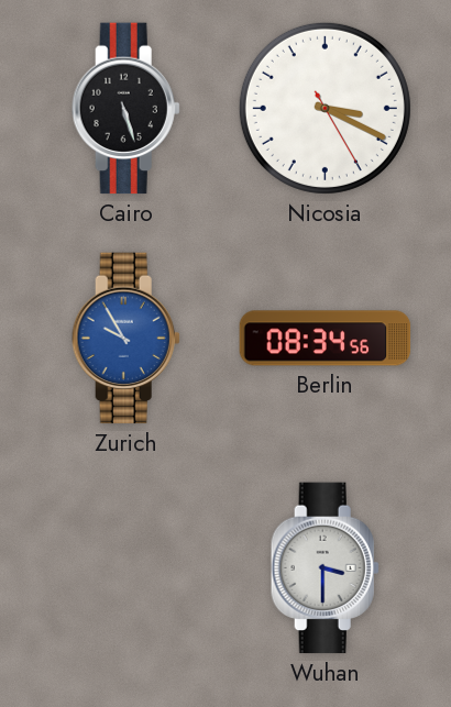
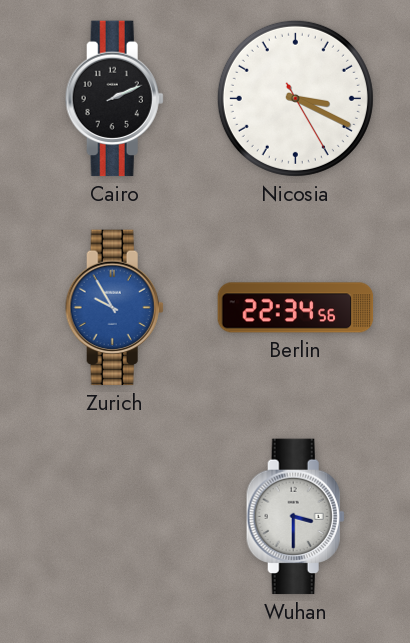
Cairo: 5:27 -> 2:11 (114, 99)
Berlin: 08:34 -> 22:34 (296, 308)
